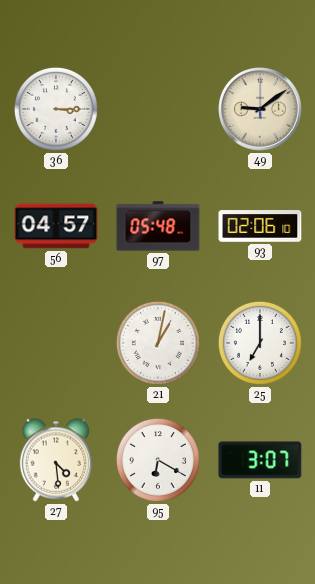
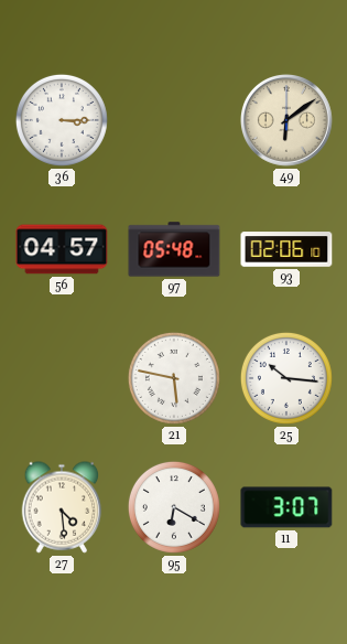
49: 9:09 -> 6:09 (288, 121)
21: 1:02 -> 5:47 (174, 378)
25: 7:00 -> 10:16 (286, 378)
